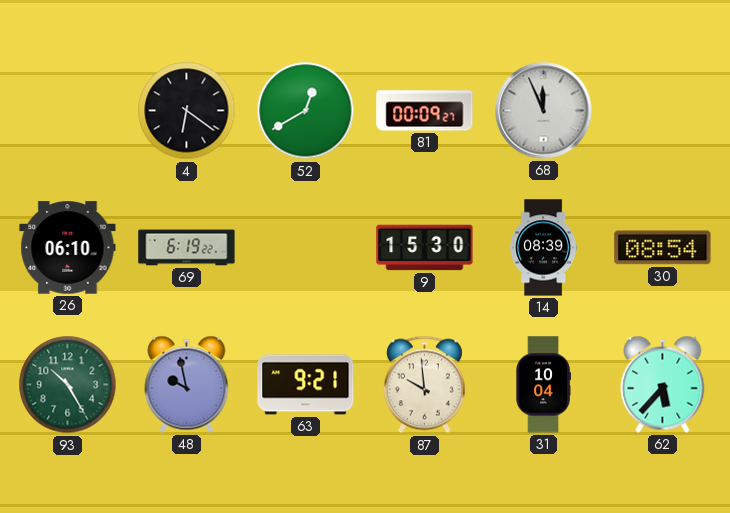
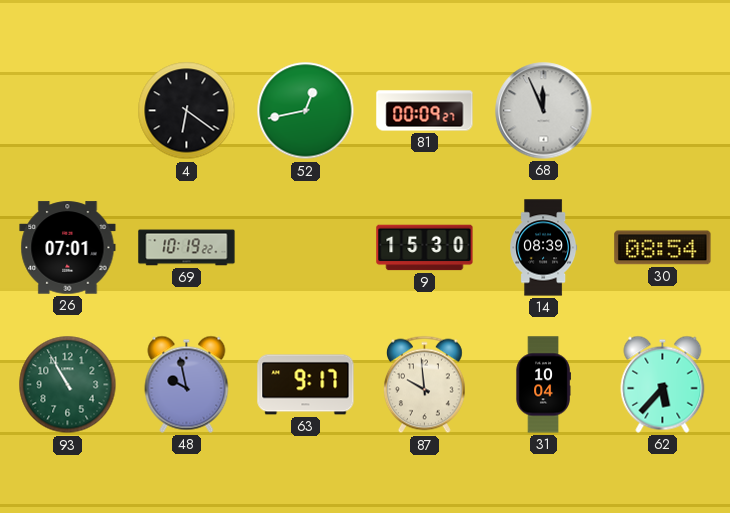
52: 12:40 -> 12:43 (306, 111)
26: 06:10 -> 07:01 (68, 248)
69: 6:19 -> 10:19 (187, 248)
93: 10:25 -> 10:55 (68, 385)
63: 9:21 -> 9:17 (306, 385)
